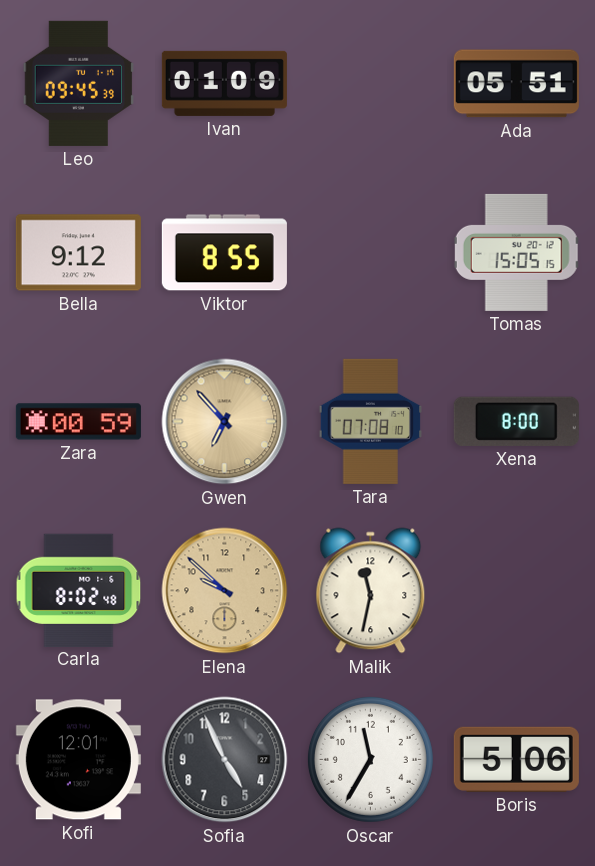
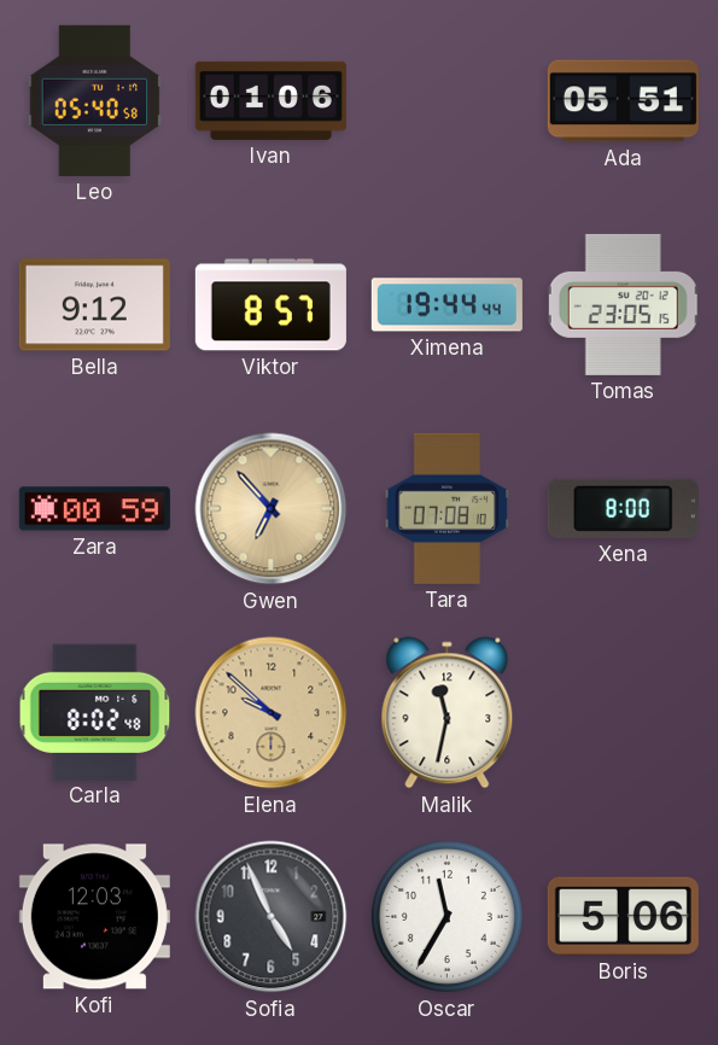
Leo: 09:45 -> 05:40 (95, 100)
Ivan: 01:09 -> 01:06 (270, 100)
Viktor: 8:55 -> 8:57 (270, 305)
Ximena: none -> 19:44 (446, 305)
Tomas: 15:05 -> 23:05 (624, 304)
Kofi: 12:01 -> 12:03 (94, 917)
